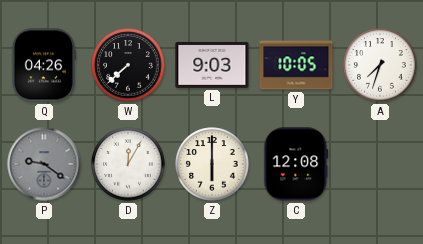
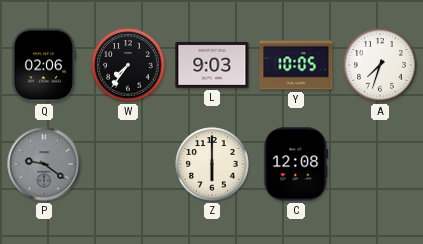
Q: 04:26 -> 02:06 (43, 65)
W: 7:38 -> 7:36 (128, 65)
D: 12:05 -> none (128, 164)
